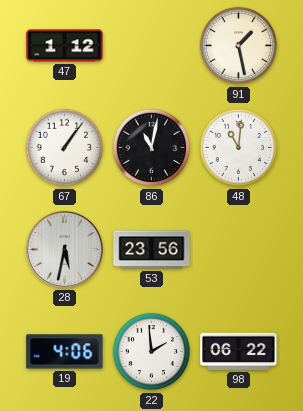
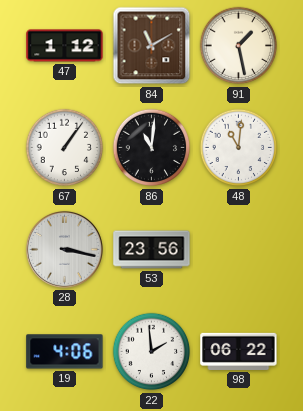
84: none -> 11:10 (152, 46)
86: 11:02 -> 11:01 (152, 148)
28: 5:32 -> 3:17 (64, 249)
